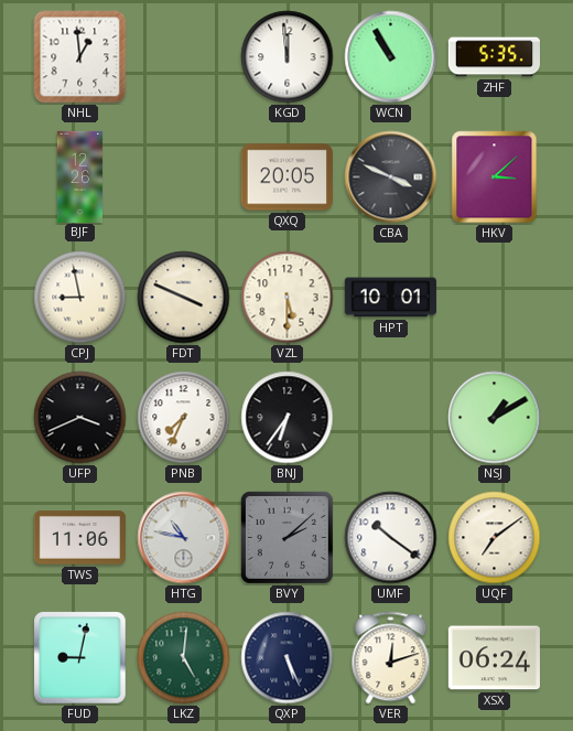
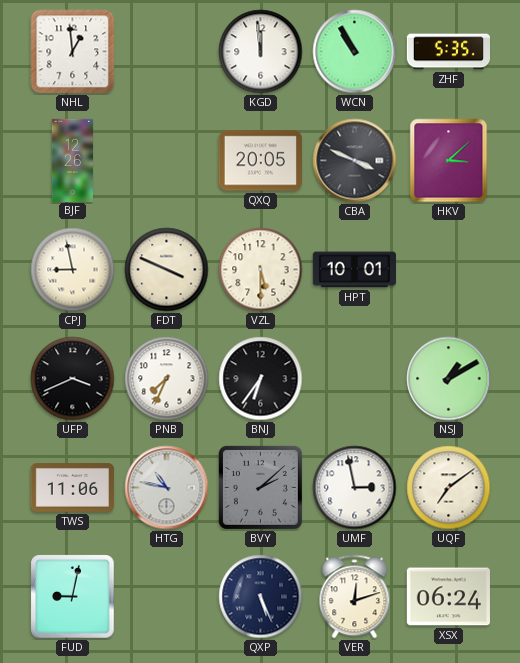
UMF: 10:21 -> 2:58 (355, 488)
LKZ: 5:01 -> none (184, 658)
